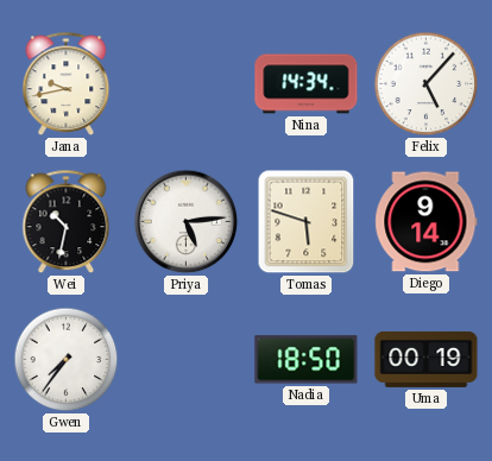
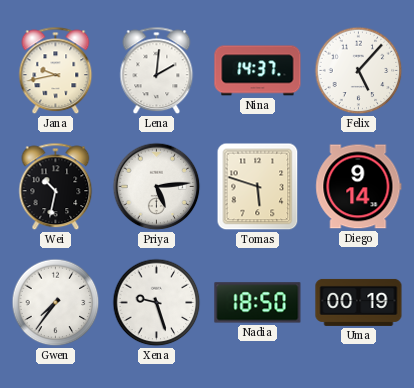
Lena: none -> 2:01 (157, 71)
Nina: 14:34 -> 14:37 (258, 71)
Xena: none -> 9:27 (157, 303)
